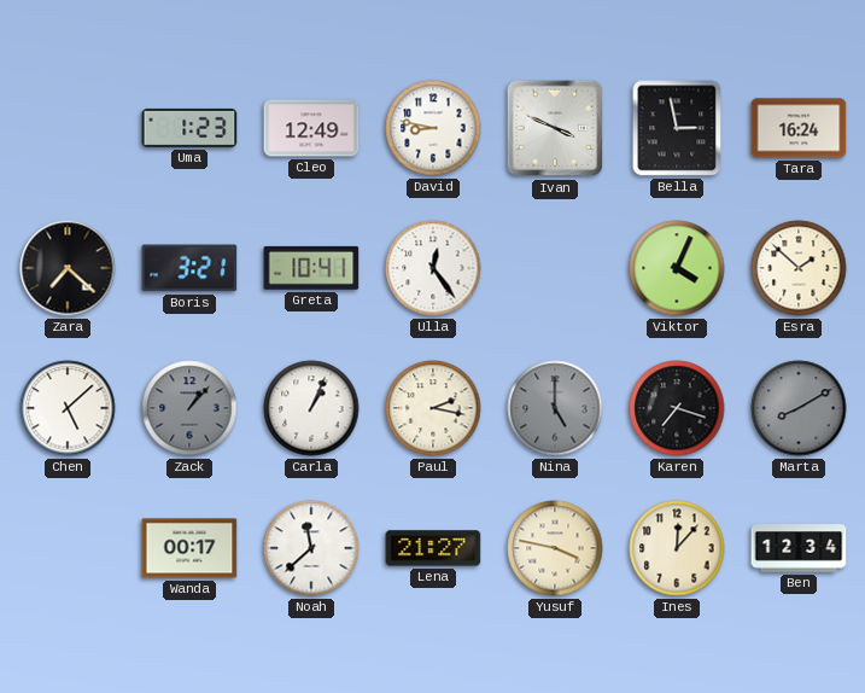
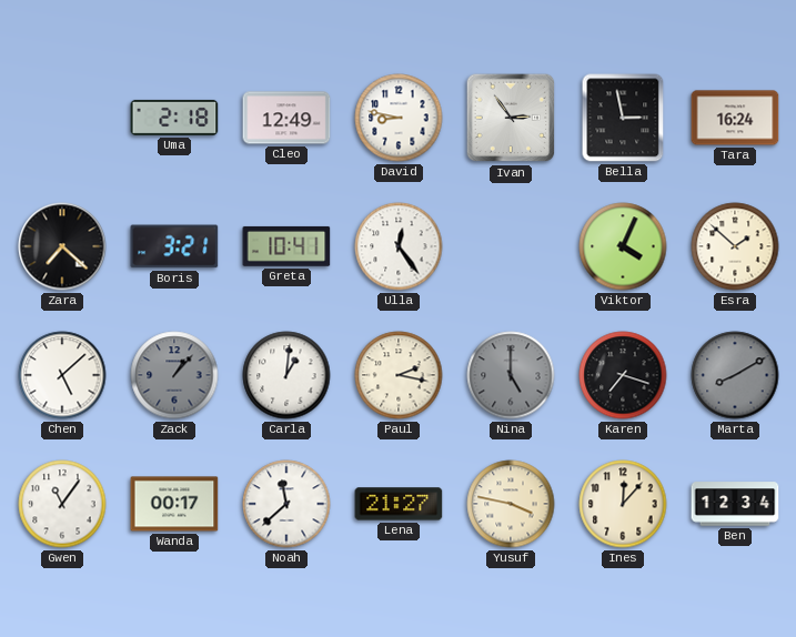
Uma: 1:23 -> 2:18 (174, 118)
Ivan: 3:49 -> 2:54 (511, 118)
Carla: 1:04 -> 1:01 (286, 375)
Gwen: none -> 11:06 (62, 504)
